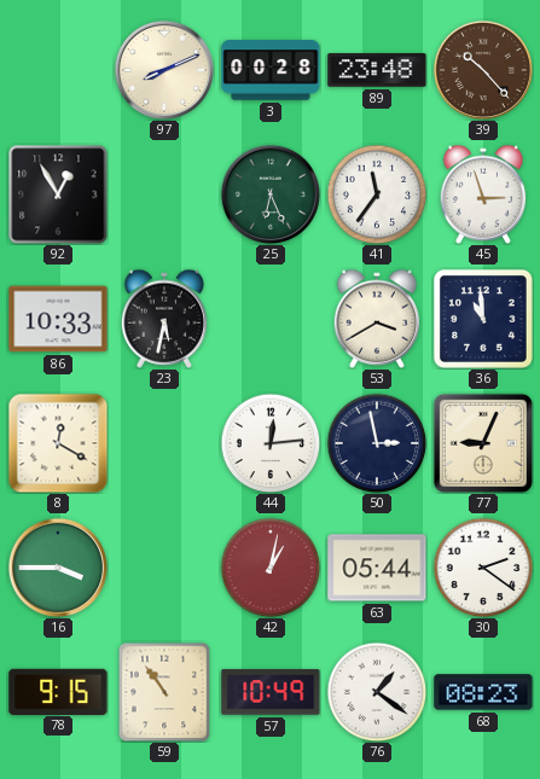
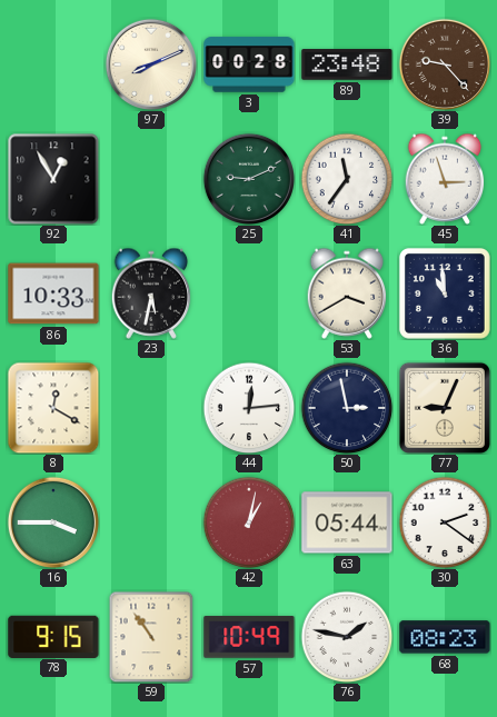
39: 10:23 -> 9:23 (444, 63)
25: 6:26 -> 9:11 (248, 178)
76: 1:21 -> 1:47 (347, 637)
